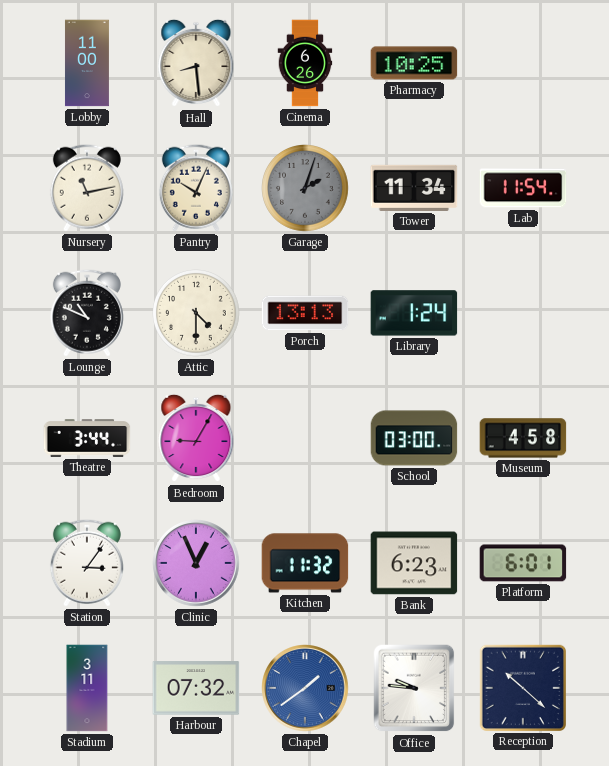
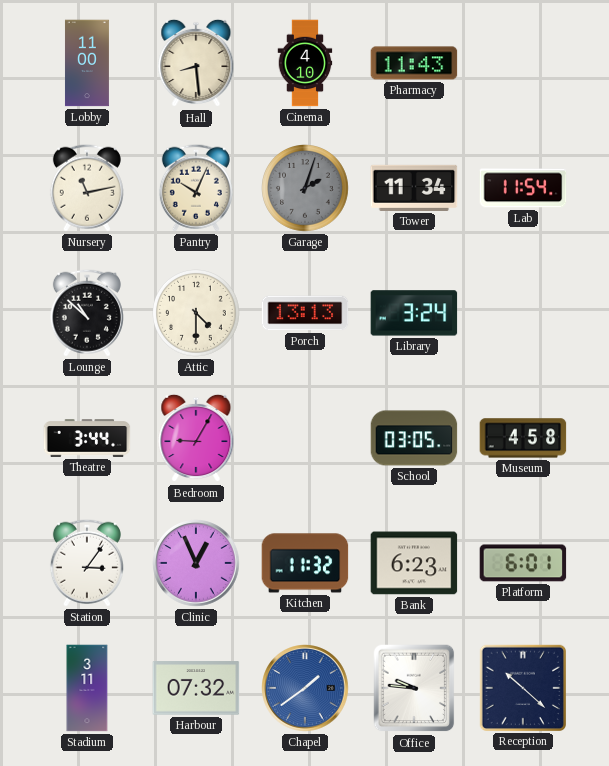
Cinema: 6:26 -> 4:10 (305, 63)
Pharmacy: 10:25 -> 11:43 (414, 63)
Lounge: 10:49 -> 10:52 (87, 313)
Library: 1:24 -> 3:24 (414, 313)
School: 03:00 -> 03:05 (414, 438)
